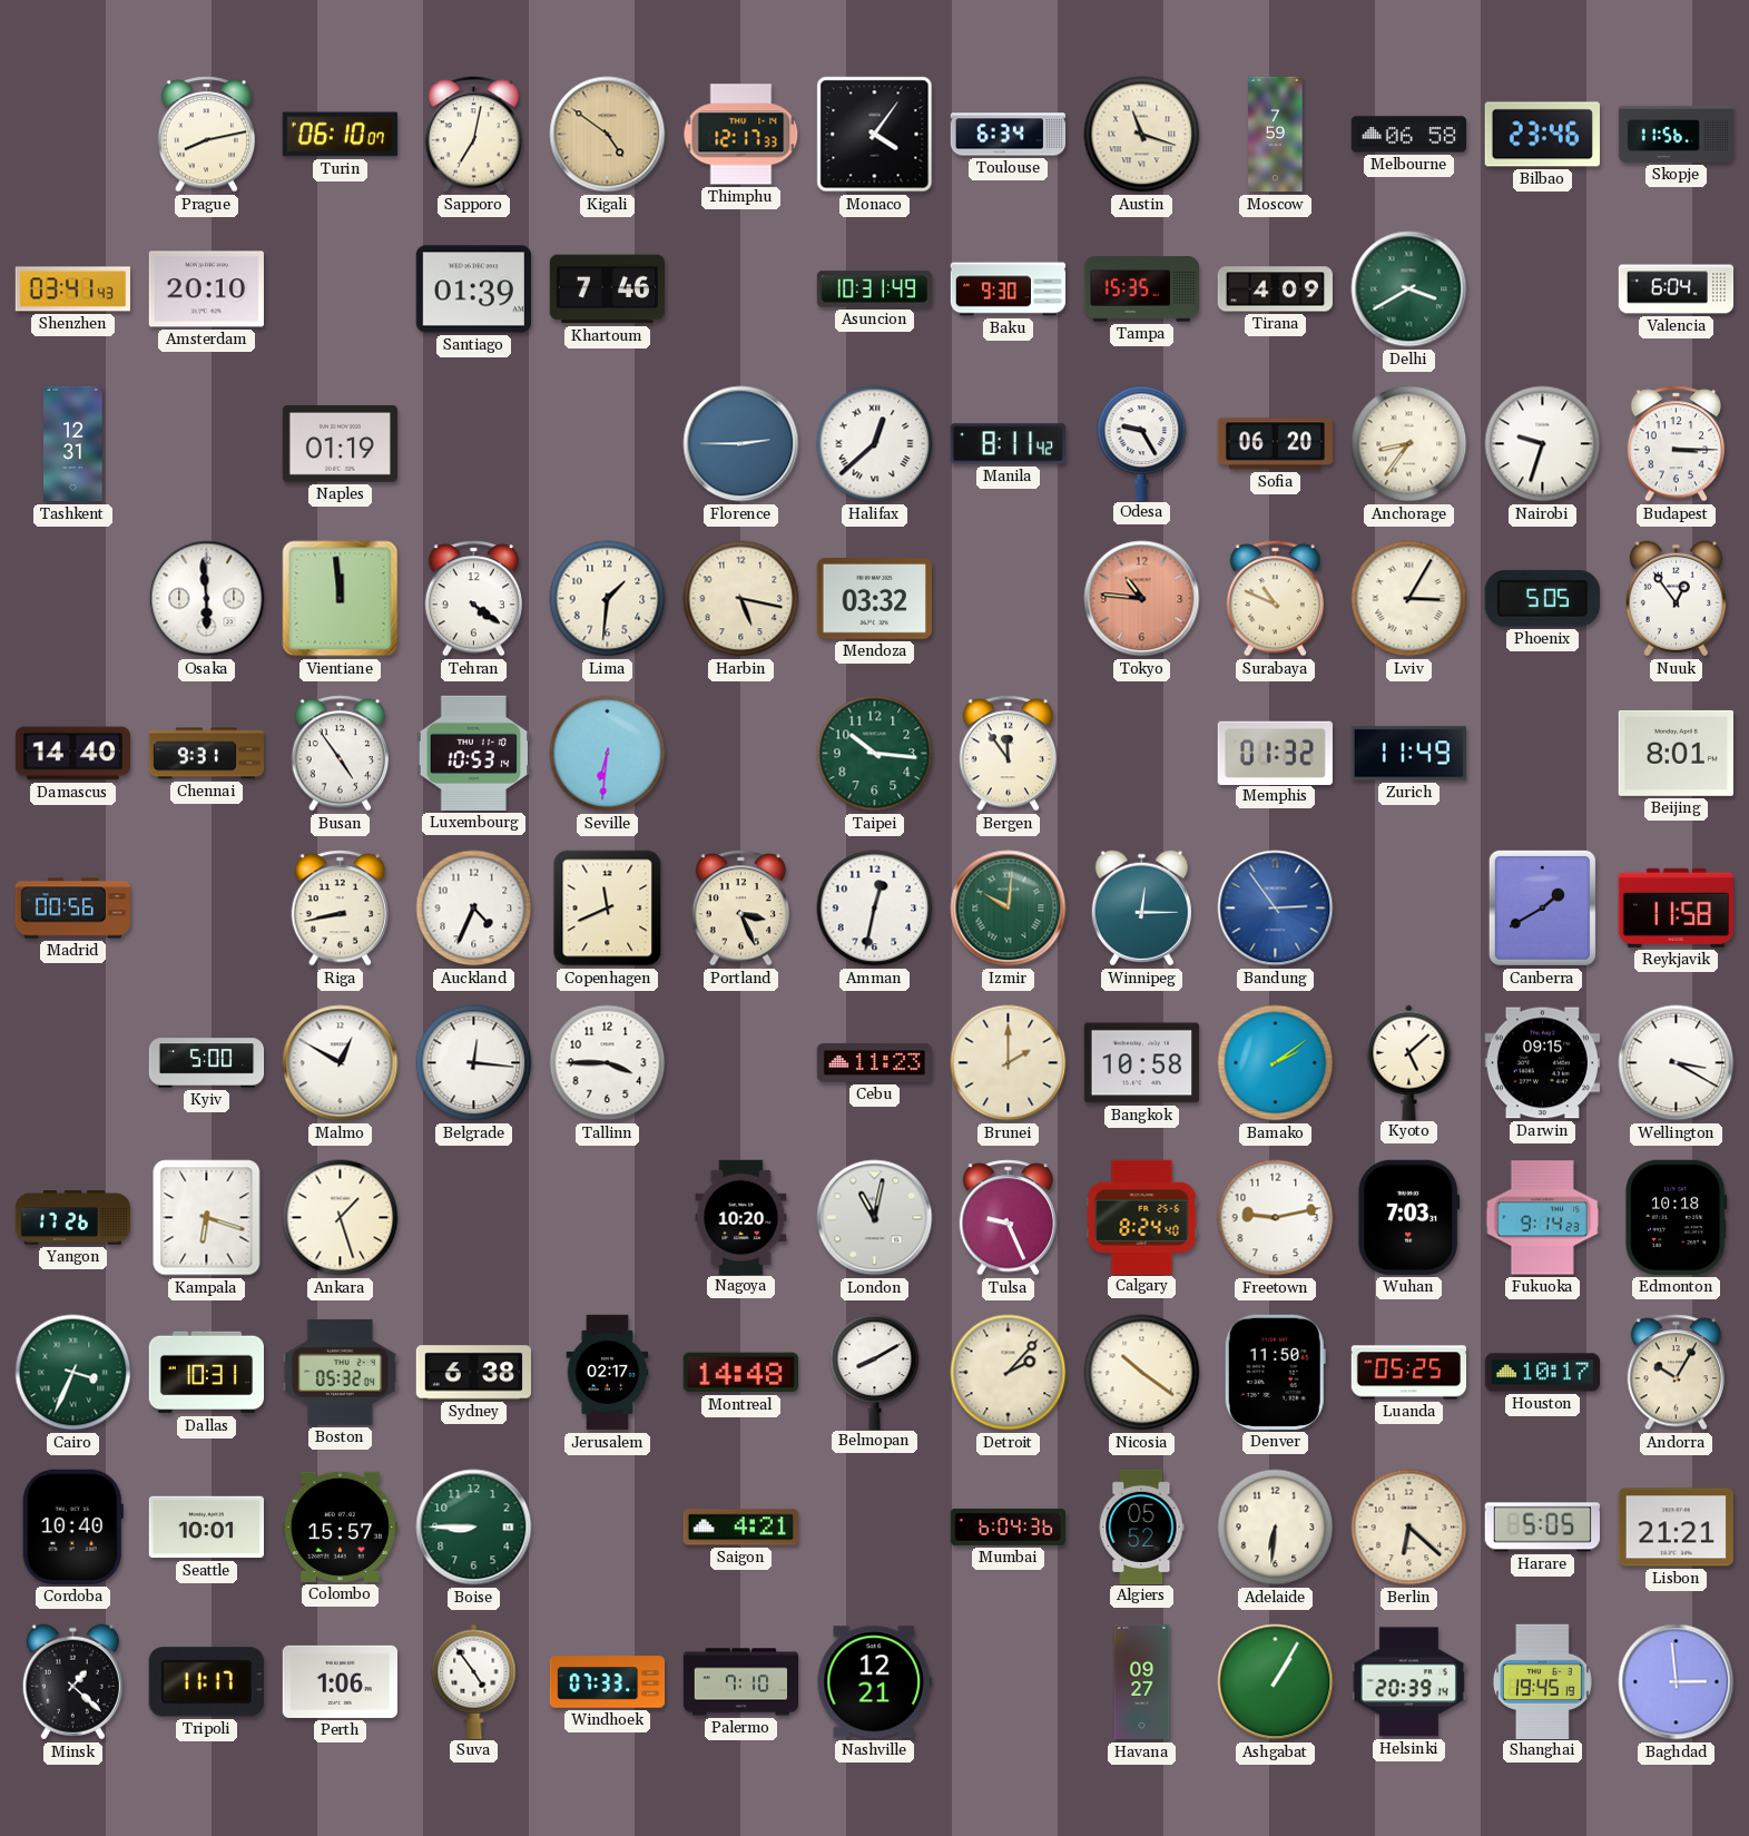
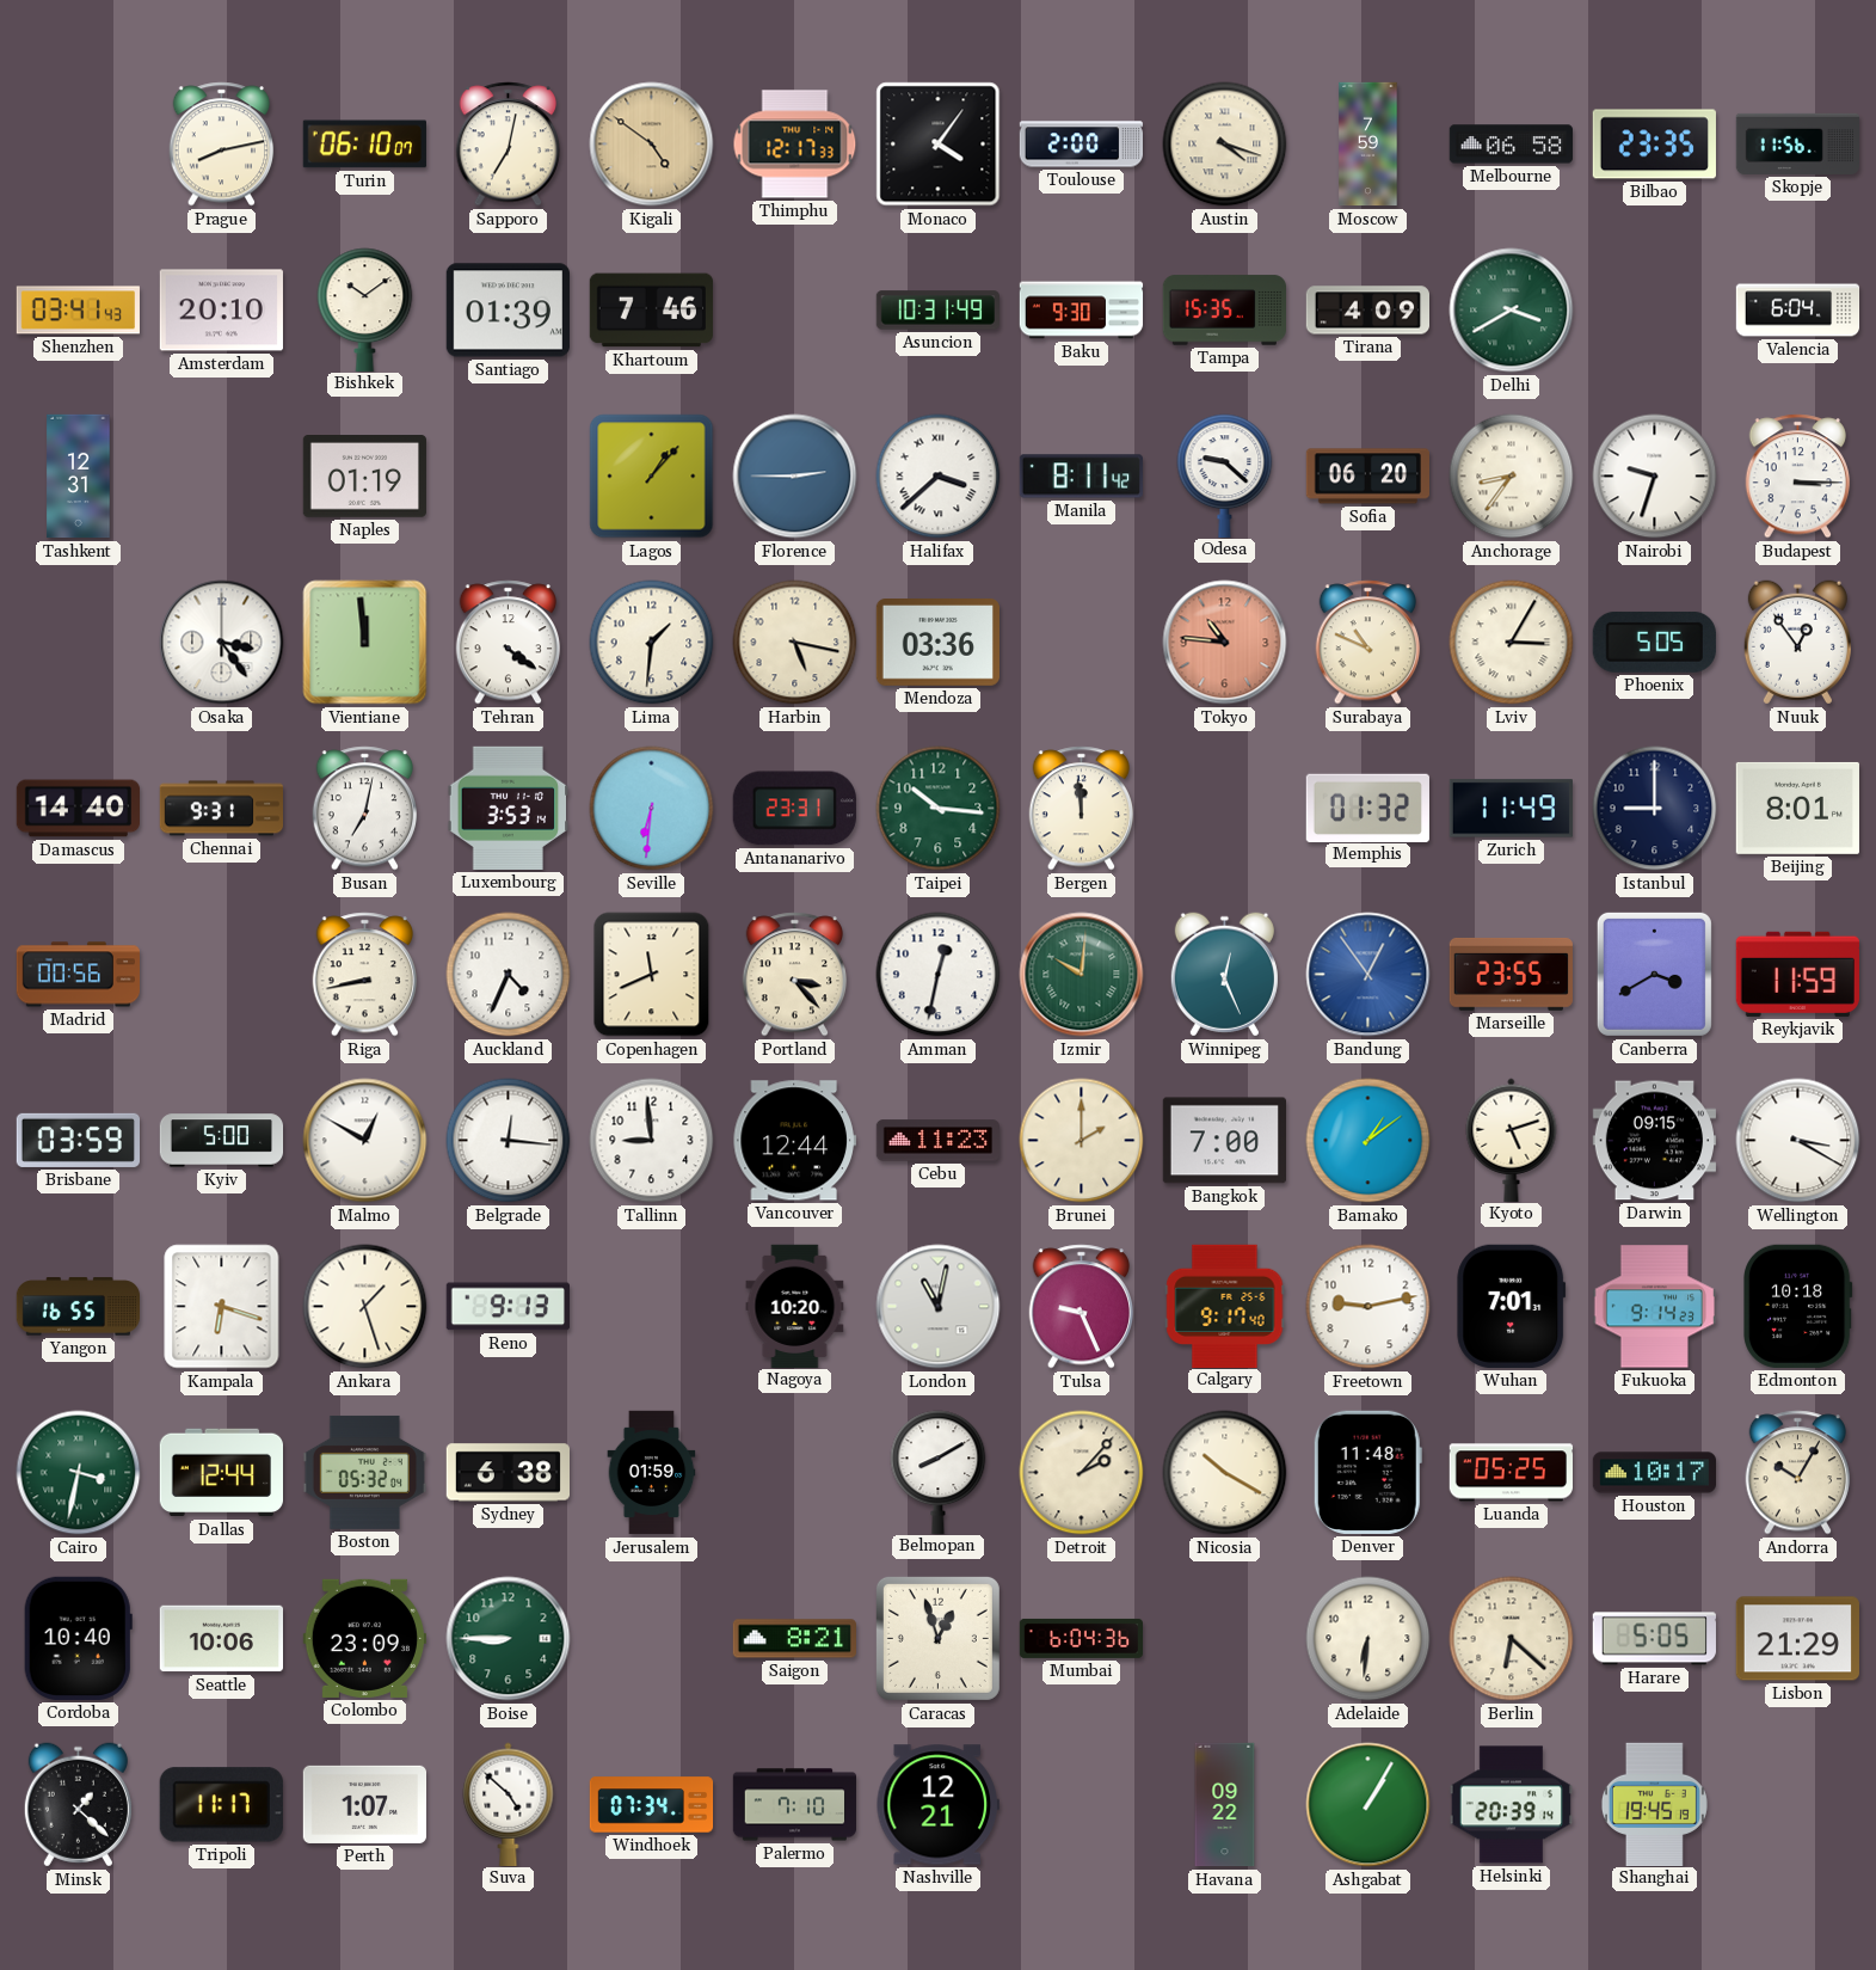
Toulouse: 6:34 -> 2:00 (1082, 145)
Austin: 11:18 -> 4:18 (1225, 145)
Bilbao: 23:46 -> 23:35 (1654, 145)
Bishkek: none -> 10:09 (365, 309)
Lagos: none -> 1:07 (652, 477)
Halifax: 12:38 -> 3:38 (939, 477)
Odesa: 9:25 -> 9:22 (1225, 475)
Osaka: 5:59 -> 3:24 (222, 643)
Mendoza: 03:32 -> 03:36 (937, 643)
Busan: 4:54 -> 7:02 (365, 809)
Luxembourg: 10:53 -> 3:53 (509, 808)
Antananarivo: none -> 23:31 (794, 809)
Bergen: 11:54 -> 11:59 (1082, 809)
Istanbul: none -> 9:00 (1655, 809)
Portland: 3:26 -> 3:23 (795, 975)
Winnipeg: 12:15 -> 12:26 (1224, 975)
Bandung: 2:54 -> 12:54 (1368, 975)
Marseille: none -> 23:55 (1511, 974)
Canberra: 1:40 -> 3:40 (1654, 974)
Reykjavik: 11:58 -> 11:59 (1797, 974)
Brisbane: none -> 03:59 (78, 1140)
Tallinn: 3:45 -> 8:59 (652, 1141)
Vancouver: none -> 12:44 (794, 1141)
Bangkok: 10:58 -> 7:00 (1224, 1141)
Bamako: 2:09 -> 1:09 (1368, 1141)
Kyoto: 5:08 -> 5:12 (1512, 1140)
Yangon: 17:26 -> 16:55 (78, 1307)
Reno: none -> 9:13 (508, 1307)
Calgary: 8:24 -> 9:17 (1225, 1306)
Wuhan: 7:03 -> 7:01 (1512, 1306)
Cairo: 3:34 -> 3:32 (79, 1473)
Dallas: 10:31 -> 12:44 (221, 1473)
Jerusalem: 02:17 -> 01:59 (652, 1473)
Montreal: 14:48 -> none (740, 1373)
Nicosia: 10:21 -> 10:20 (1225, 1473)
Denver: 11:50 -> 11:48 (1367, 1472)
Seattle: 10:01 -> 10:06 (221, 1639)
Colombo: 15:57 -> 23:09 (364, 1638)
Saigon: 4:21 -> 8:21 (794, 1639)
Caracas: none -> 12:57 (937, 1638)
Algiers: 05:52 -> none (1141, 1526)
Lisbon: 21:21 -> 21:29 (1797, 1639)
Perth: 1:06 -> 1:07 (364, 1804)
Suva: 4:54 -> 4:52 (509, 1804)
Windhoek: 07:33 -> 07:34 (652, 1805)
Havana: 09:27 -> 09:22 (1225, 1805)
Baghdad: 2:59 -> none (1677, 1682)
